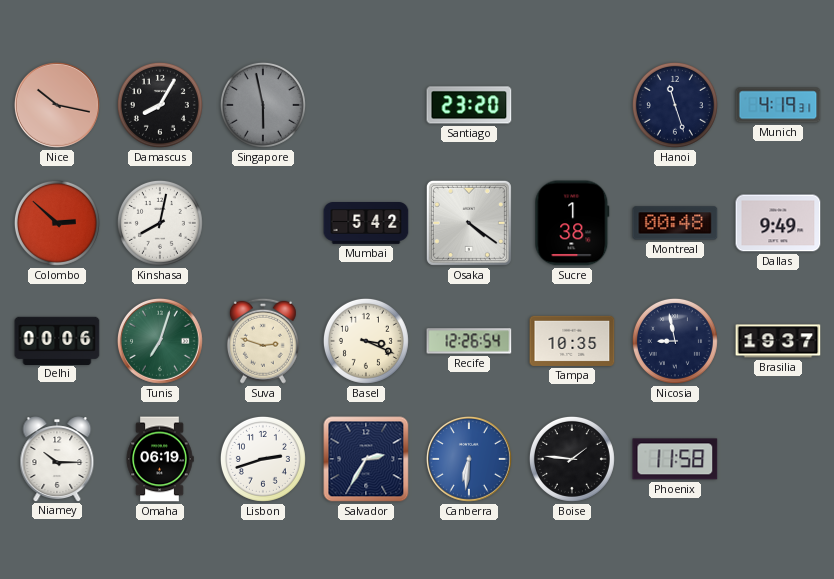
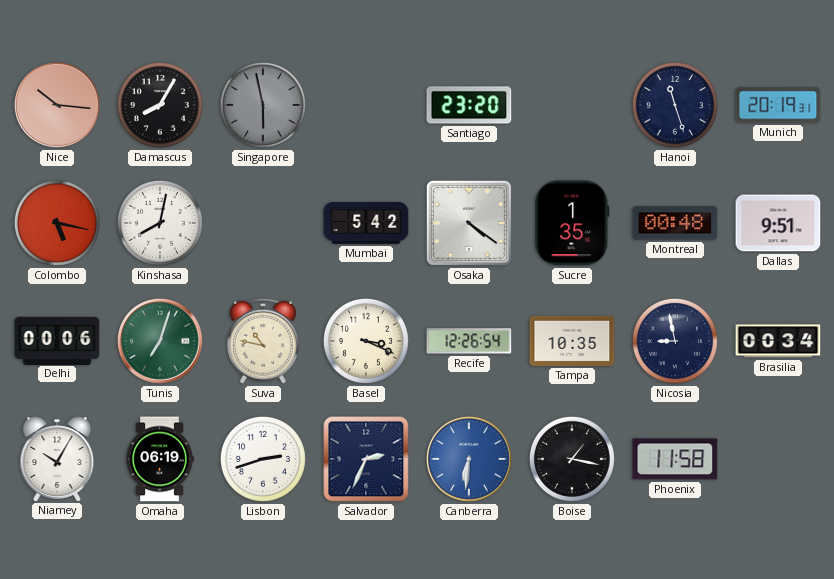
Nice: 10:17 -> 10:16 (57, 105)
Munich: 4:19 -> 20:19 (778, 105)
Colombo: 2:52 -> 5:17 (57, 223)
Sucre: 1:38 -> 1:35 (572, 223)
Dallas: 9:49 -> 9:51 (778, 223)
Suva: 2:48 -> 10:47 (263, 341)
Brasilia: 19:37 -> 00:34 (778, 341)
Niamey: 10:15 -> 10:05 (57, 459)
Salvador: 2:35 -> 2:34 (366, 459)
Boise: 1:46 -> 1:17 (572, 459)
